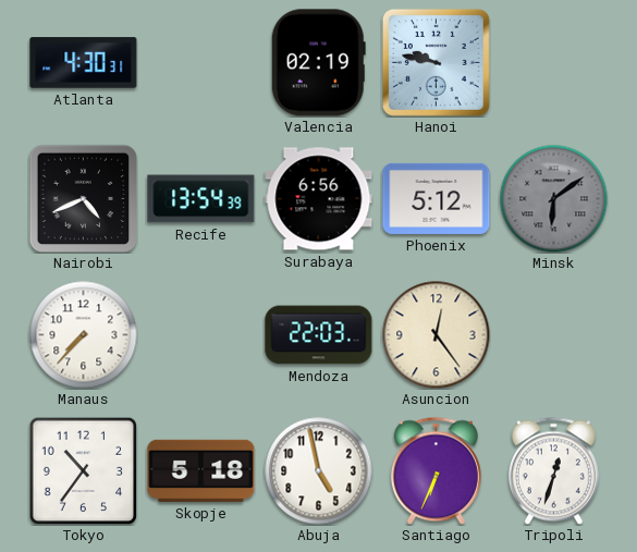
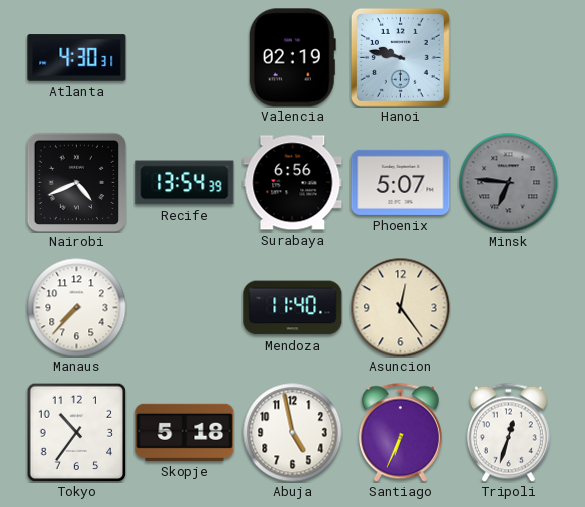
Phoenix: 5:12 -> 5:07 (401, 182)
Minsk: 6:09 -> 6:46 (509, 183)
Mendoza: 22:03 -> 11:40 (293, 308)
